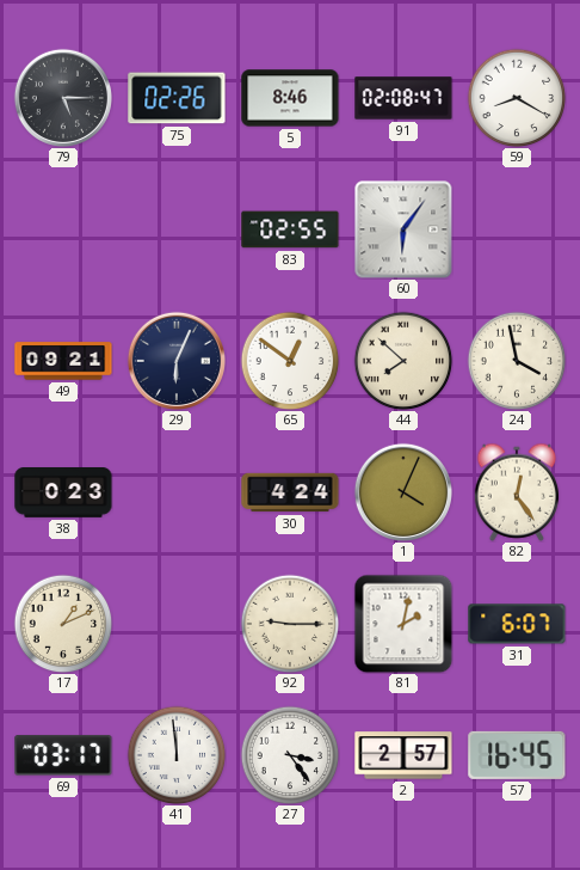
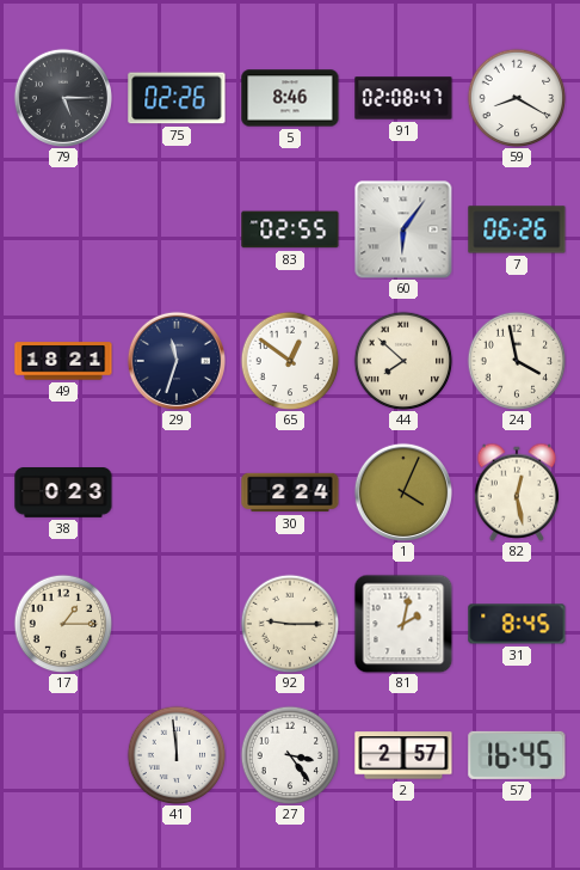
7: none -> 06:26 (517, 229)
49: 09:21 -> 18:21 (63, 361)
29: 6:04 -> 11:33 (177, 361)
30: 4:24 -> 2:24 (290, 492)
82: 12:24 -> 12:28 (517, 492)
17: 1:11 -> 1:15 (63, 624)
31: 6:07 -> 8:45 (517, 624)
69: 03:17 -> none (63, 755)
